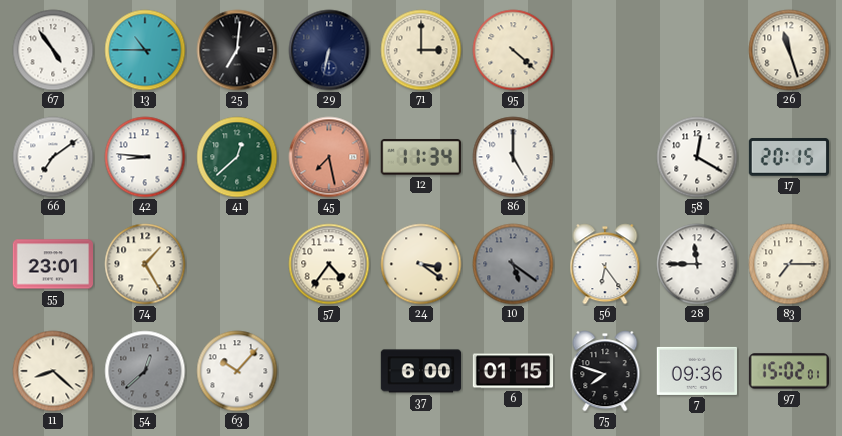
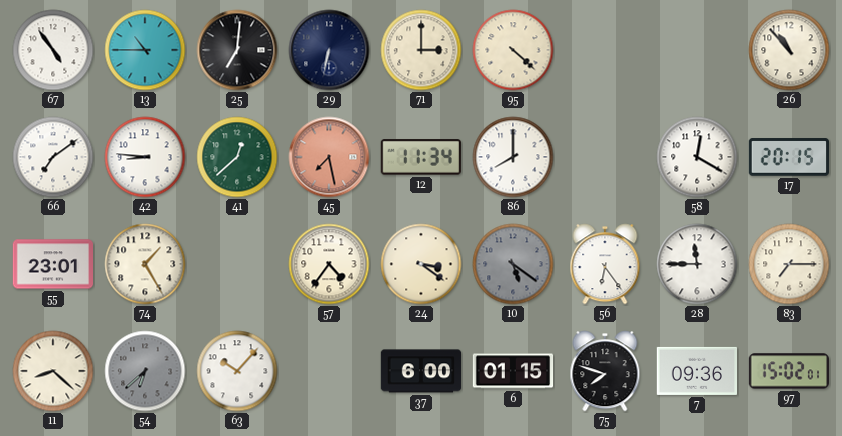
26: 11:27 -> 10:53 (789, 50)
86: 5:00 -> 8:00 (513, 157)
54: 12:38 -> 6:38 (145, 371)
